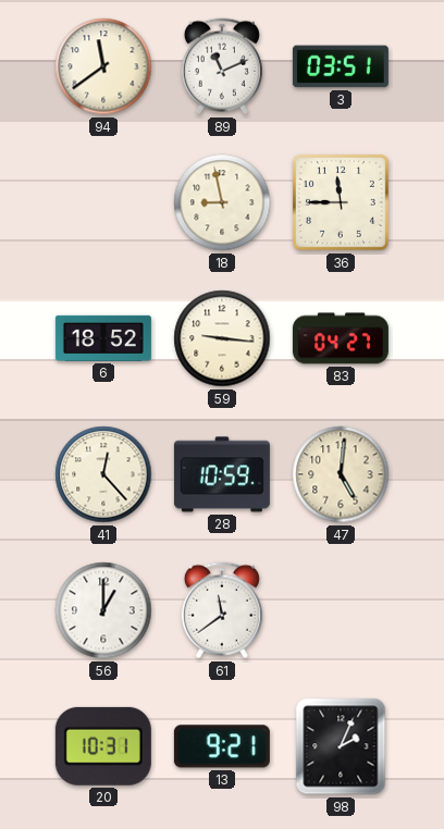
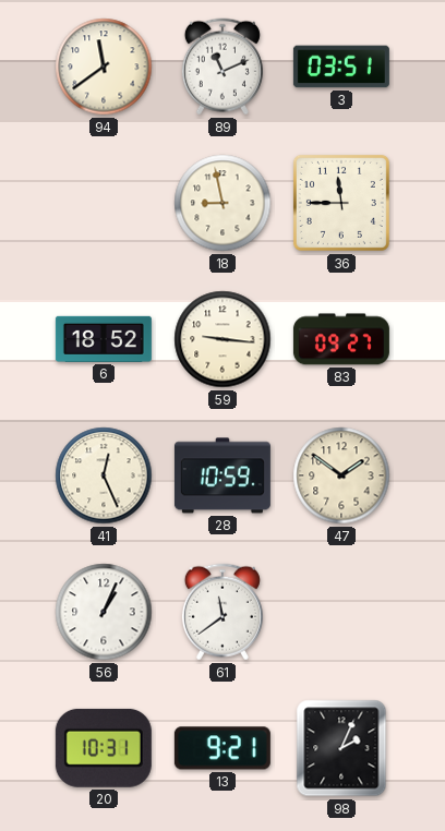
83: 04:27 -> 09:27 (341, 339)
41: 12:23 -> 12:26 (104, 475)
47: 5:01 -> 1:51 (341, 475)
56: 1:00 -> 1:04 (104, 612)
